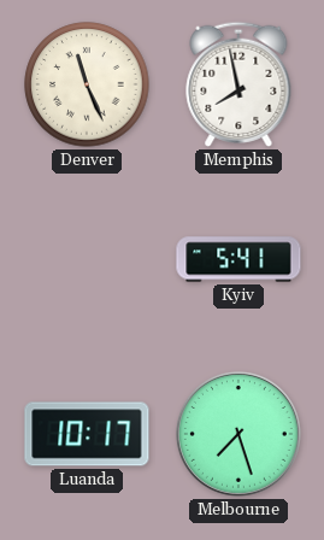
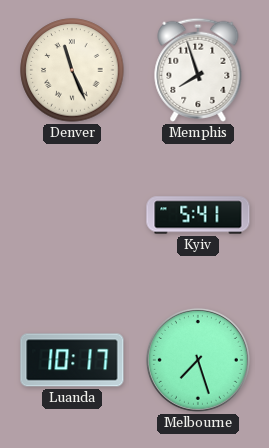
Memphis: 7:58 -> 7:57 (198, 70)
